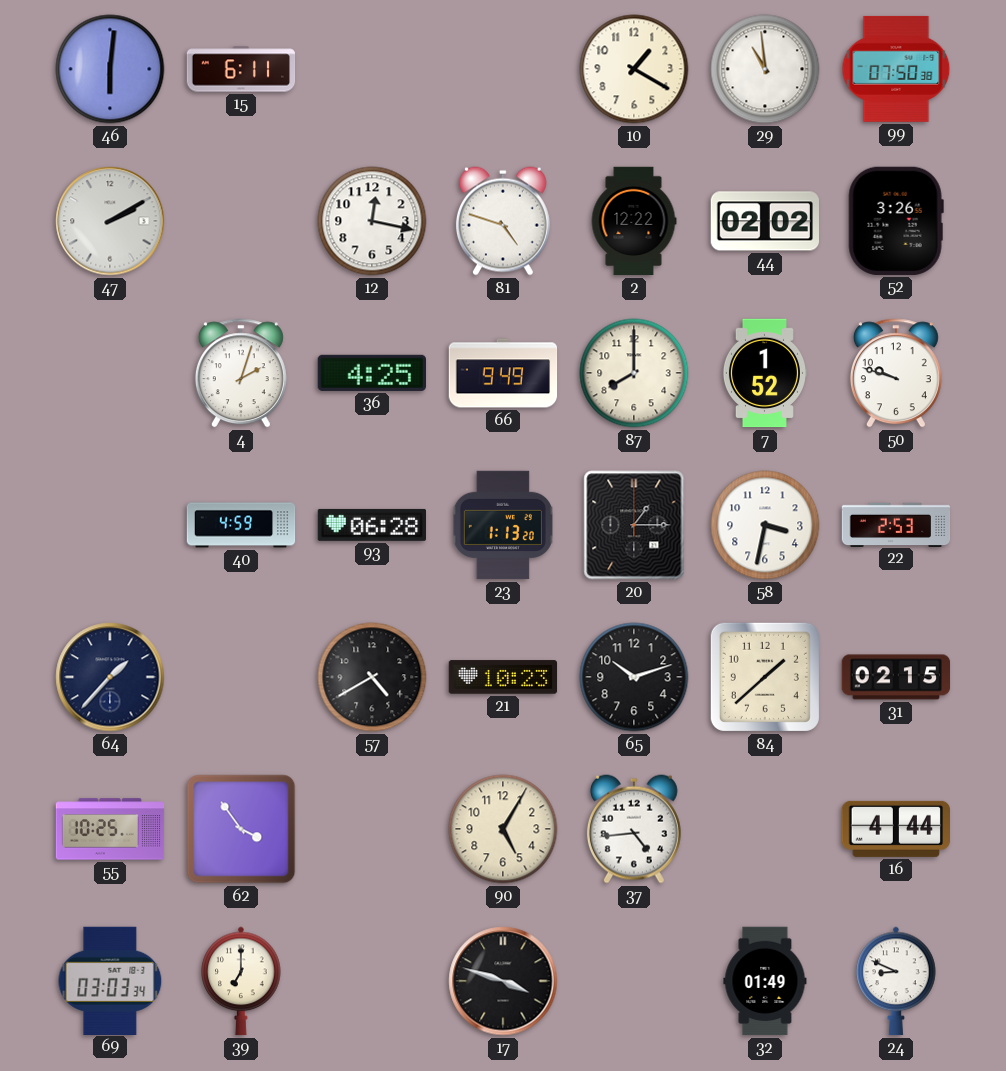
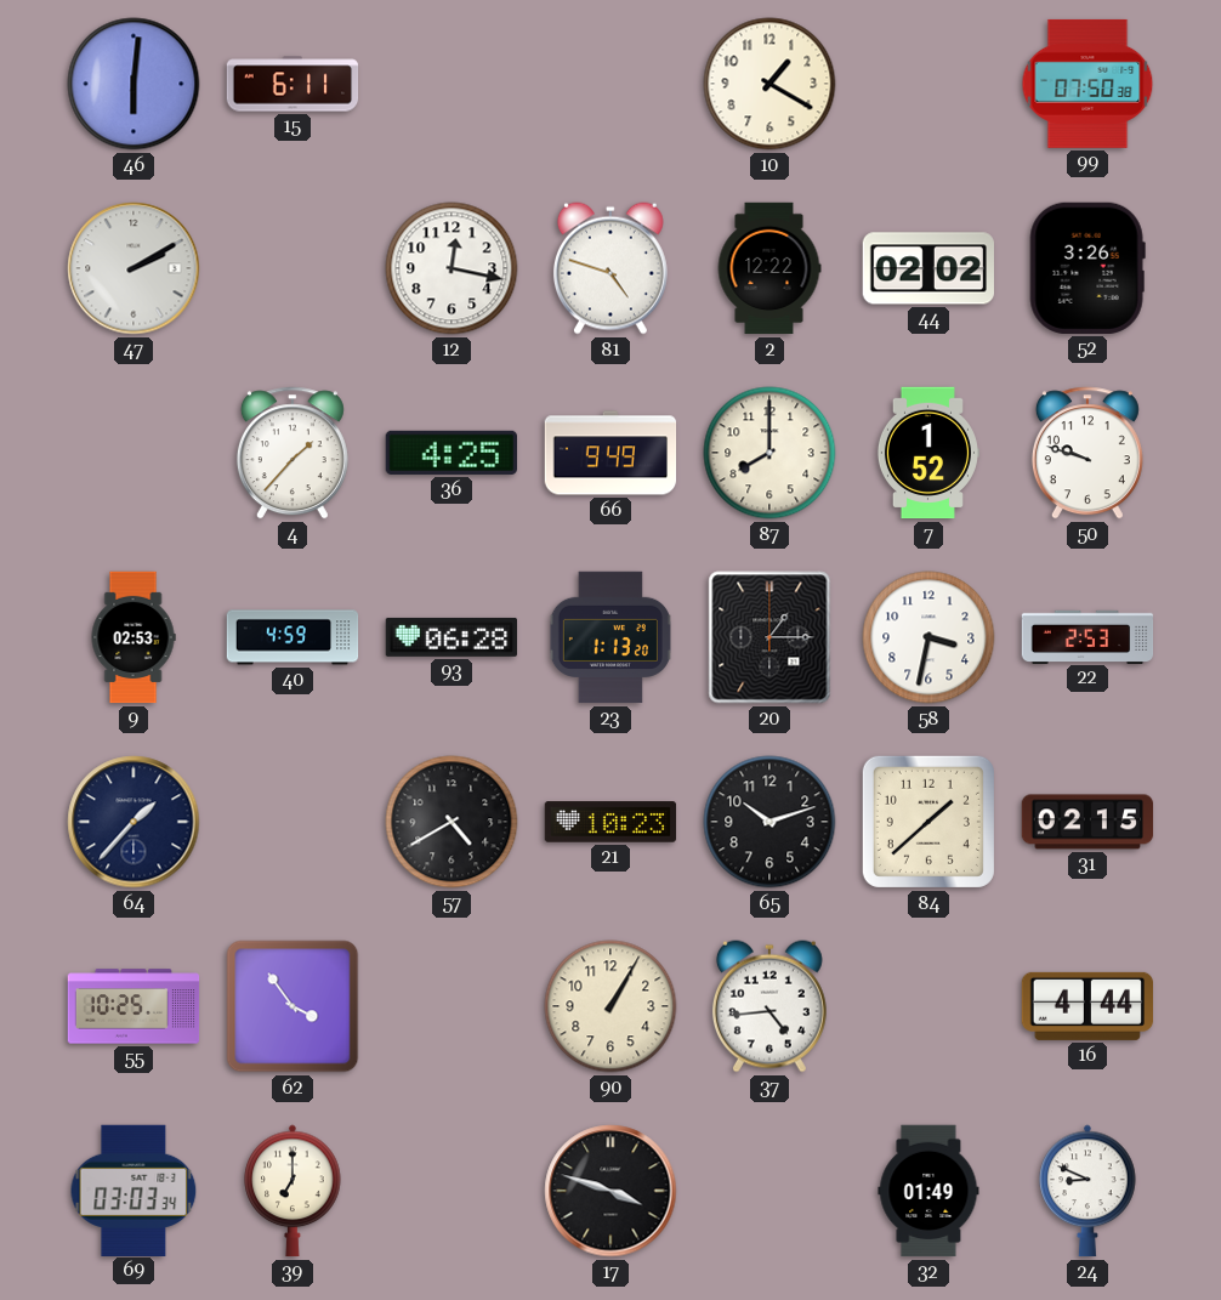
29: 10:59 -> none (765, 69)
4: 2:03 -> 1:37 (293, 453)
9: none -> 02:53 (134, 637)
90: 5:05 -> 1:05 (610, 1006)
